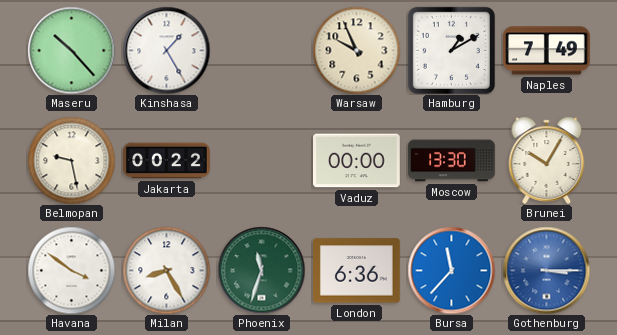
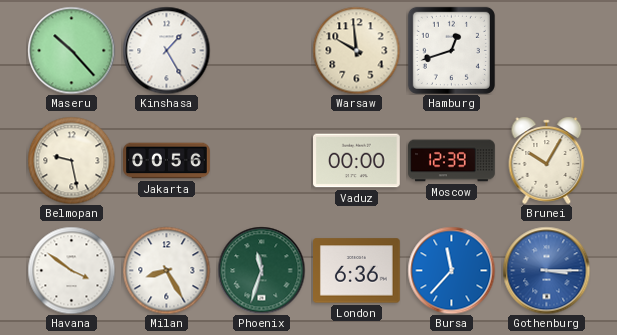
Warsaw: 9:56 -> 9:59 (356, 50)
Hamburg: 1:10 -> 12:42 (451, 50)
Naples: 7:49 -> none (547, 51)
Jakarta: 00:22 -> 00:56 (167, 161)
Moscow: 13:30 -> 12:39 (452, 161)
